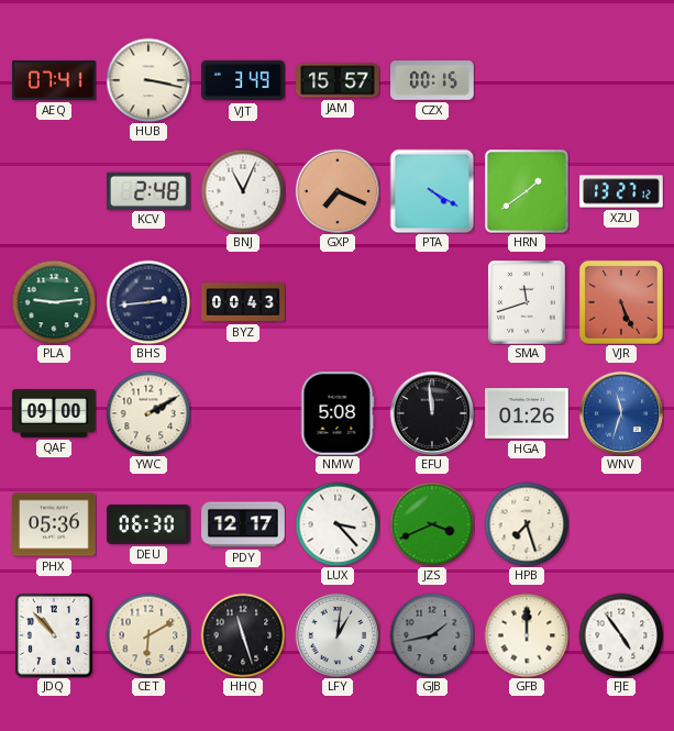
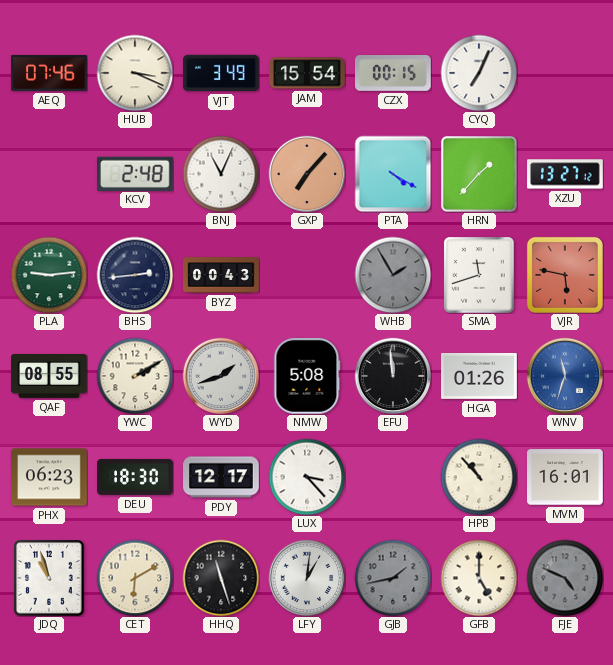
AEQ: 07:41 -> 07:46 (49, 74)
HUB: 3:17 -> 3:19 (135, 73)
JAM: 15:57 -> 15:54 (307, 73)
CYQ: none -> 7:04 (479, 73)
GXP: 7:19 -> 7:07 (307, 174)
HRN: 1:39 -> 1:37 (480, 175)
WHB: none -> 1:55 (393, 275)
VJR: 5:26 -> 5:47 (565, 275)
QAF: 09:00 -> 08:55 (49, 376)
WYD: none -> 1:42 (221, 376)
PHX: 05:36 -> 06:23 (49, 477)
DEU: 06:30 -> 18:30 (135, 477)
JZS: 3:41 -> none (432, 524)
HPB: 7:27 -> 10:53 (479, 477)
MVM: none -> 16:01 (566, 477)
JDQ: 10:53 -> 10:57 (50, 578)
GFB: 12:00 -> 5:00 (479, 578)
FJE: 4:54 -> 4:49 (565, 578)
FJE dial: white -> grey (565, 578)
